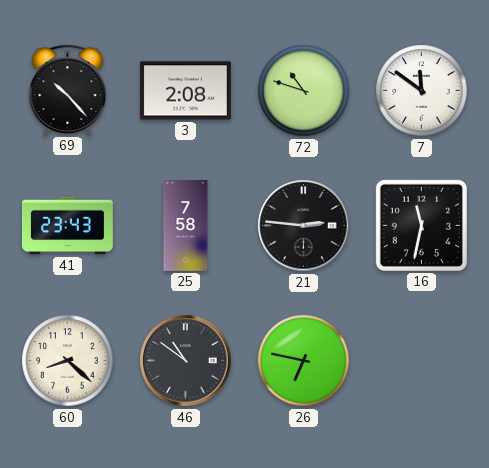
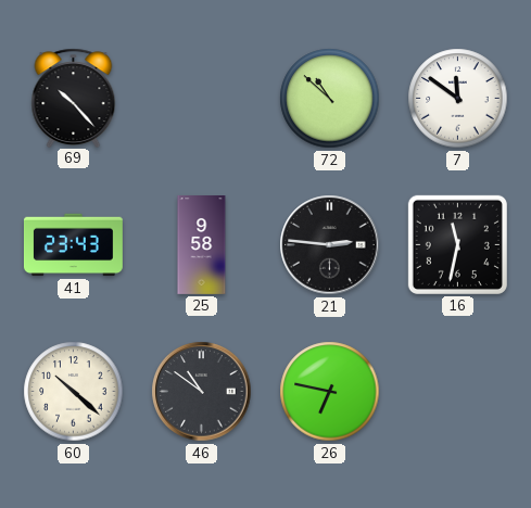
3: 2:08 -> none (185, 91)
72: 10:48 -> 10:52 (330, 99)
25: 7:58 -> 9:58 (202, 245)
60: 8:22 -> 10:22 (74, 392)
